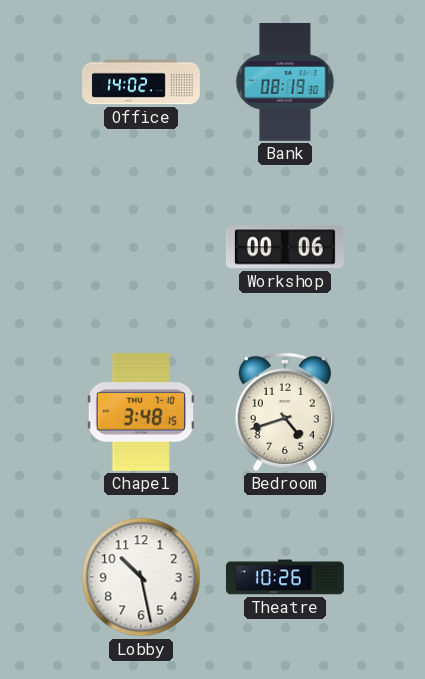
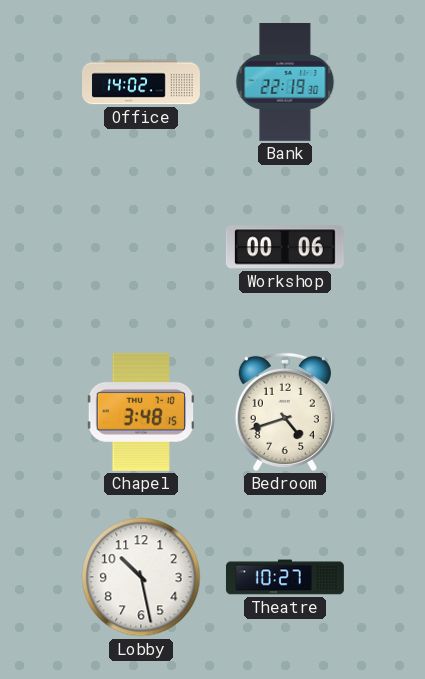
Bank: 08:19 -> 22:19 (285, 82)
Theatre: 10:26 -> 10:27 (285, 577)
